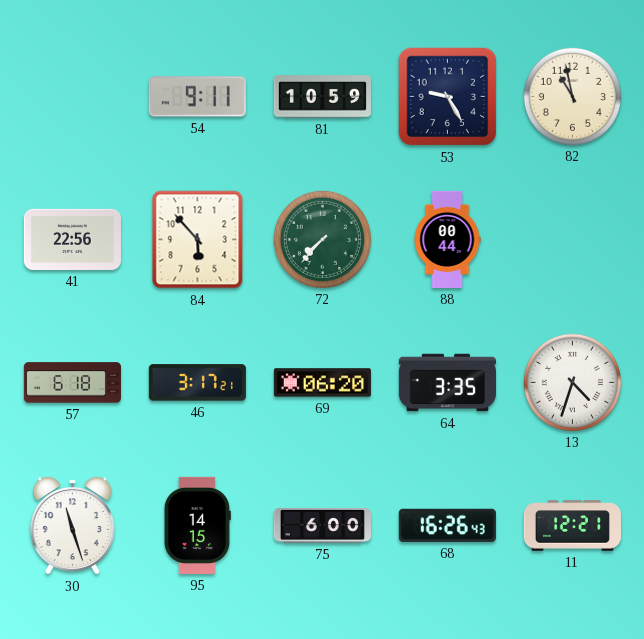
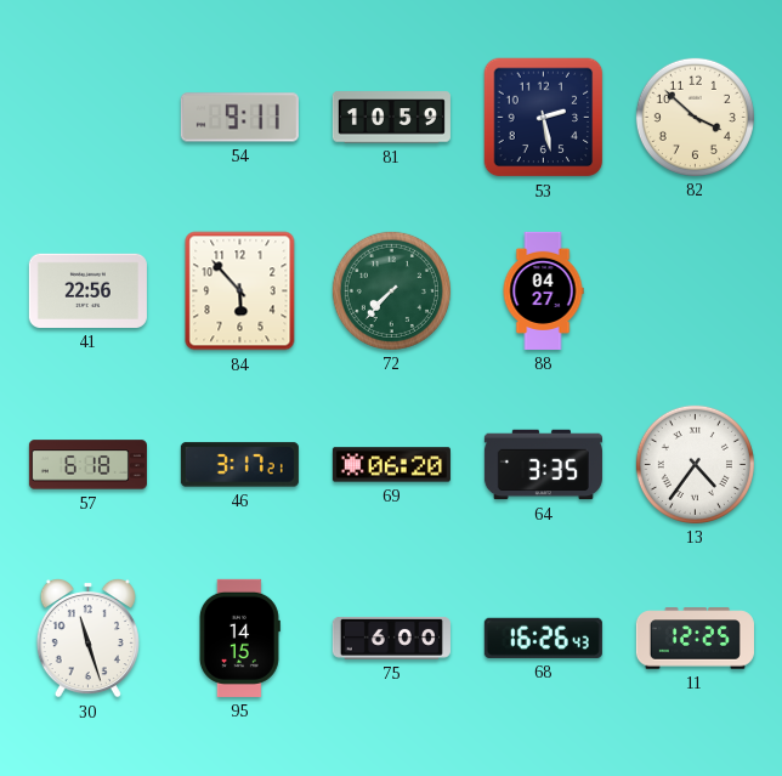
53: 9:25 -> 2:28 (544, 118)
82: 10:58 -> 3:52 (695, 117)
88: 00:44 -> 04:27 (543, 290)
13: 4:33 -> 4:36 (695, 464)
11: 12:21 -> 12:25 (695, 639)
